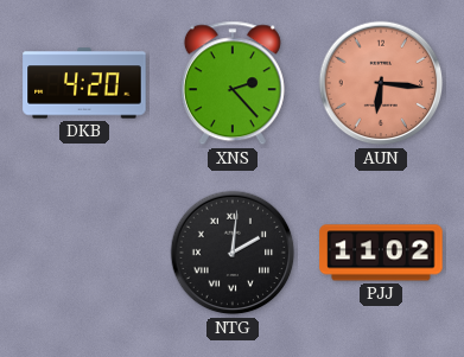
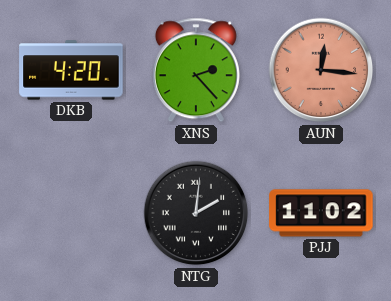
AUN: 6:16 -> 12:16 (321, 70)
